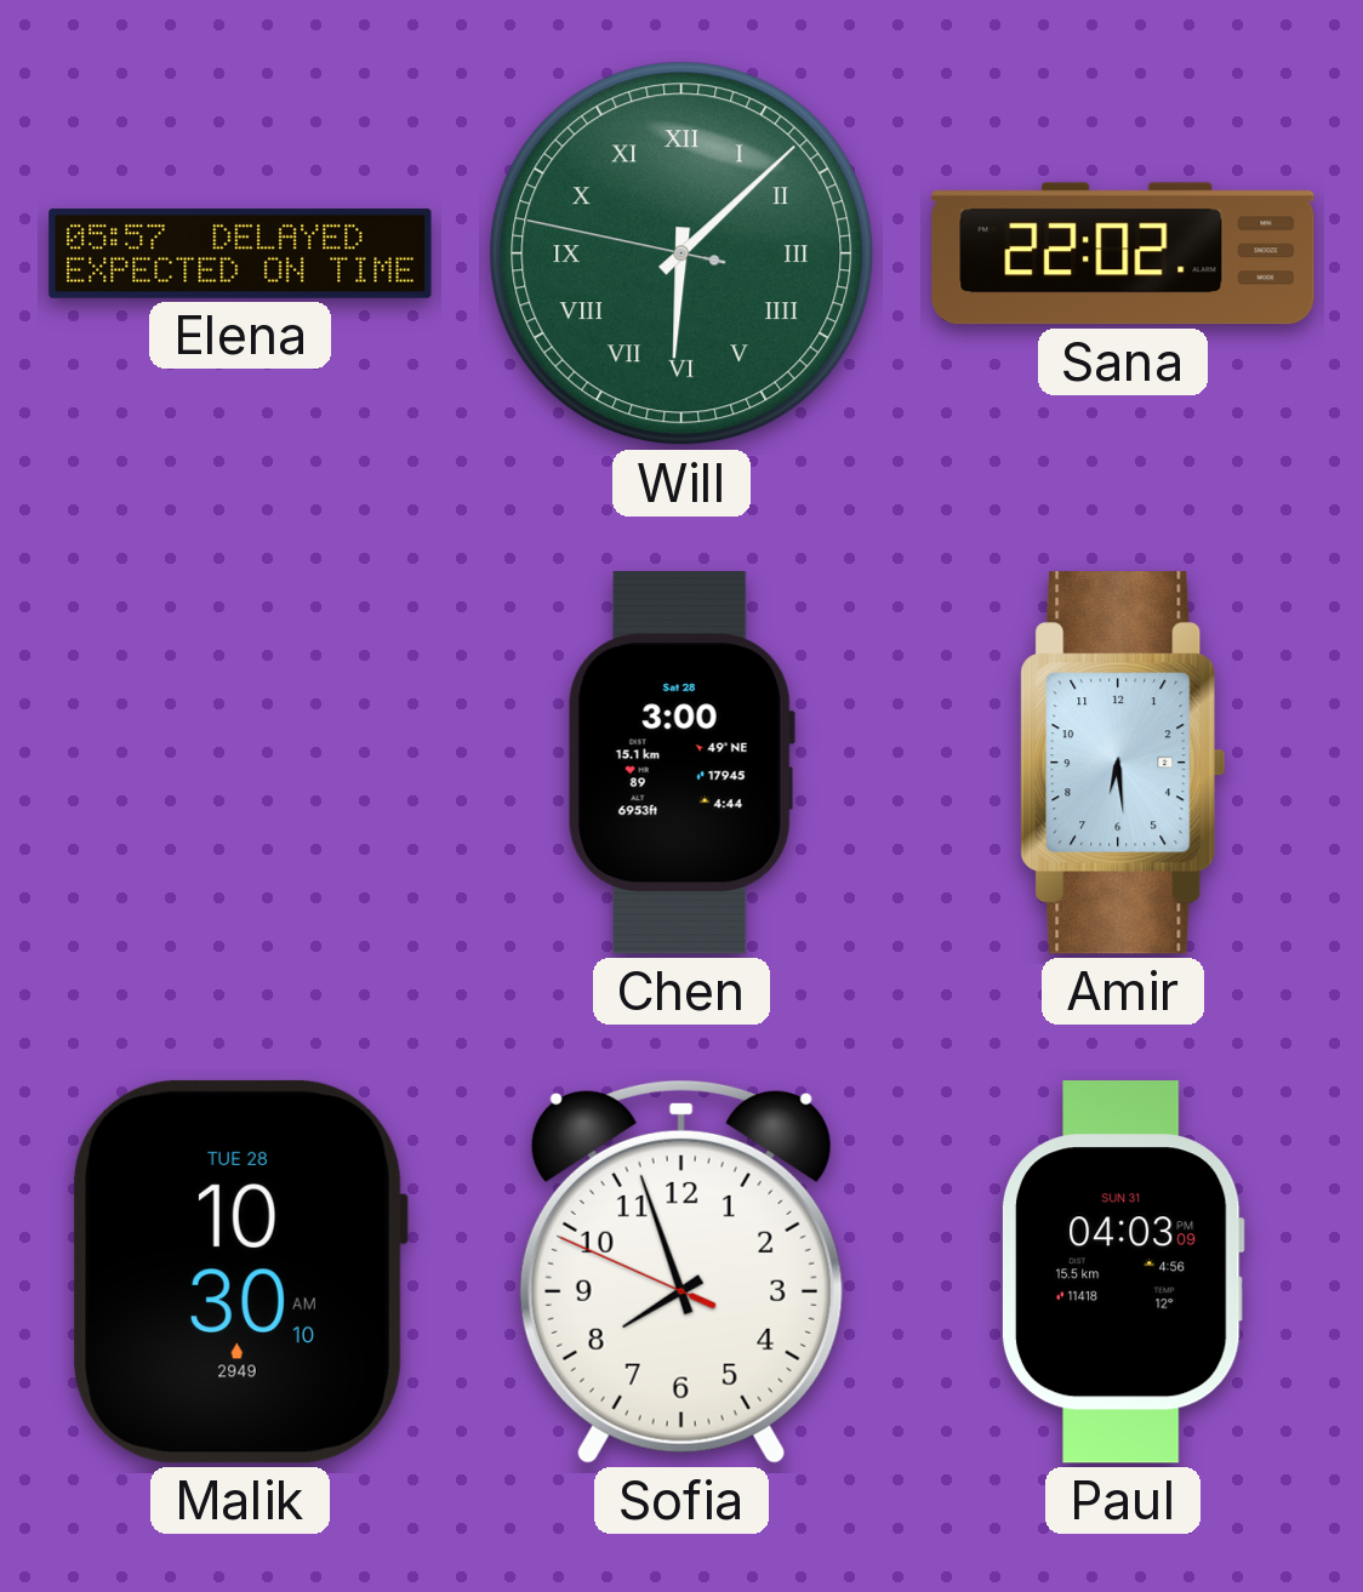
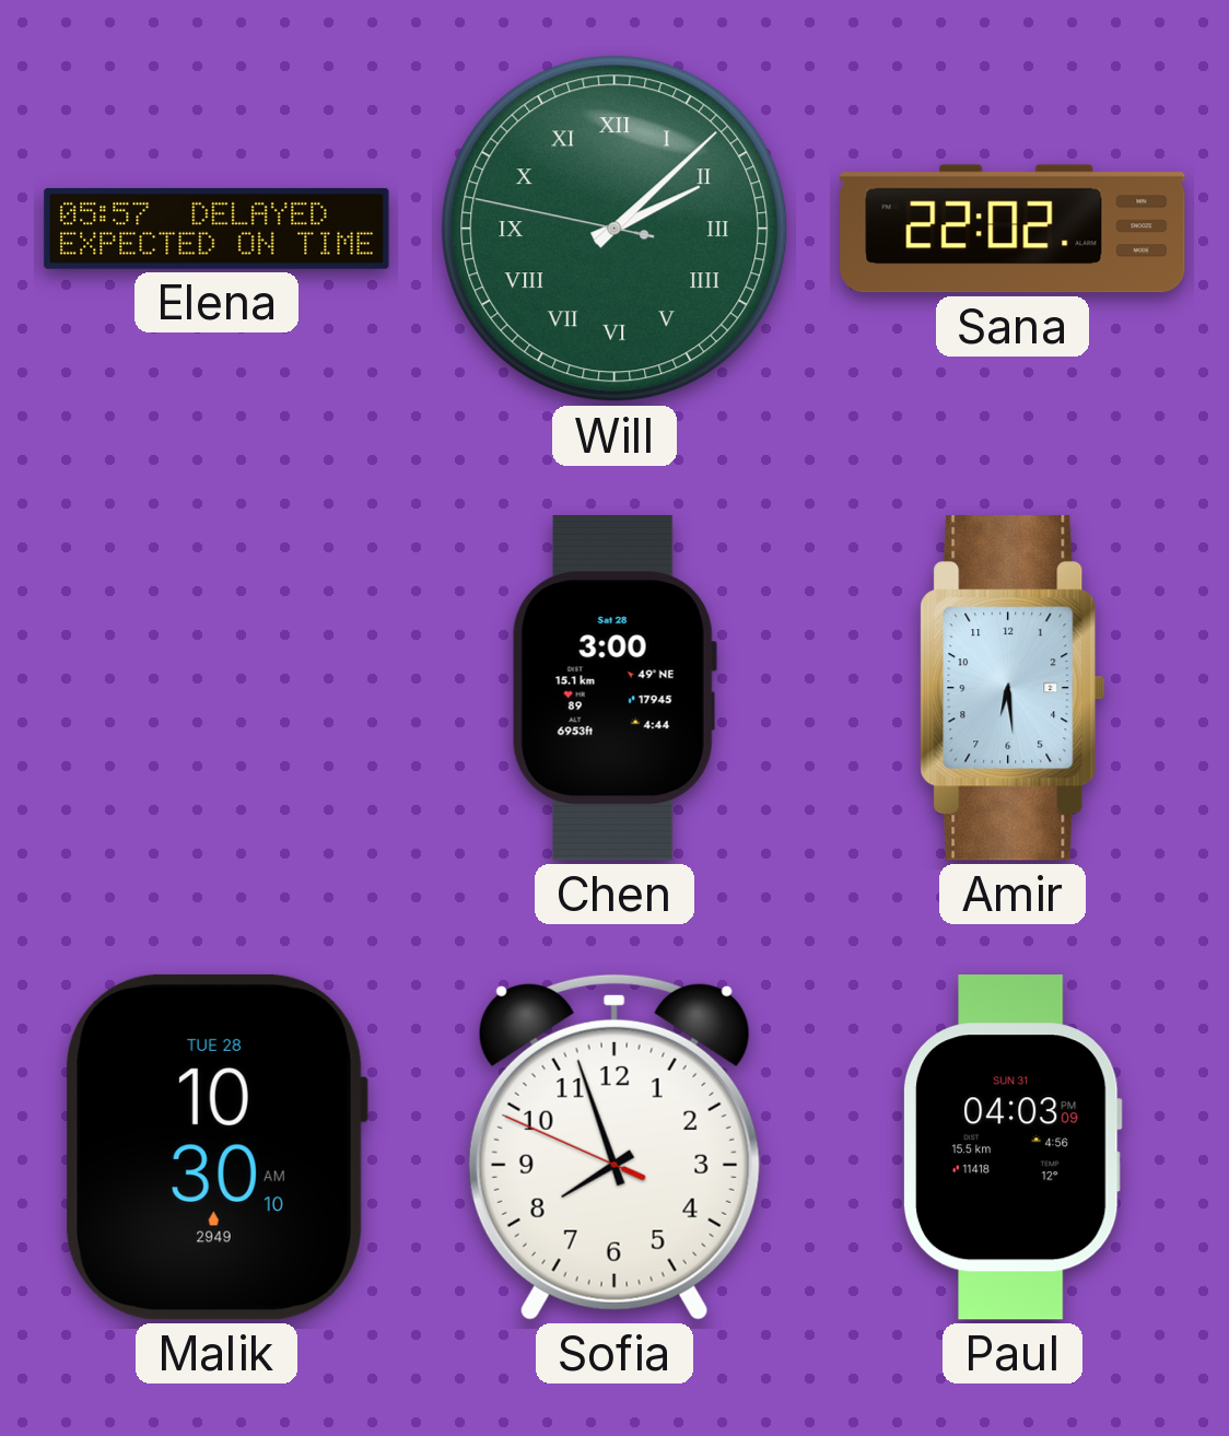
Will: 6:07 -> 2:07 (614, 229)
